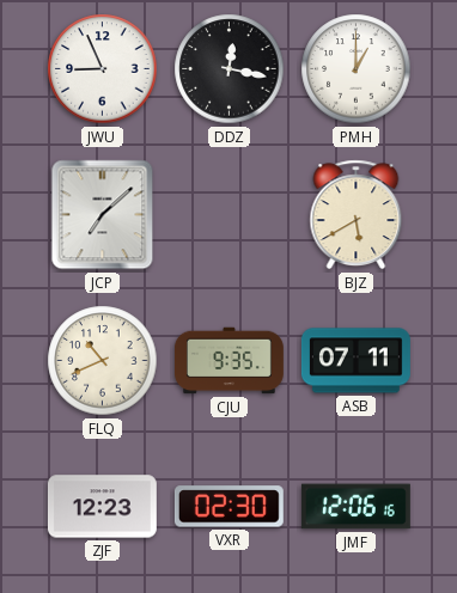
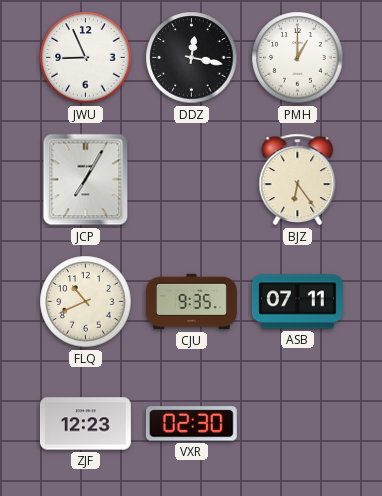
JCP: 7:08 -> 7:05 (86, 180)
BJZ: 5:40 -> 6:24 (298, 180)
JMF: 12:06 -> none (355, 507)
